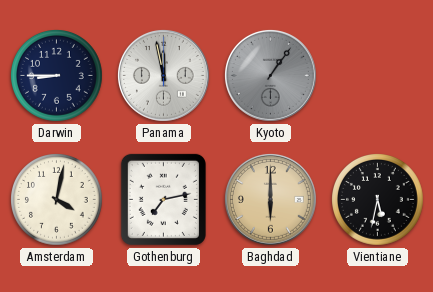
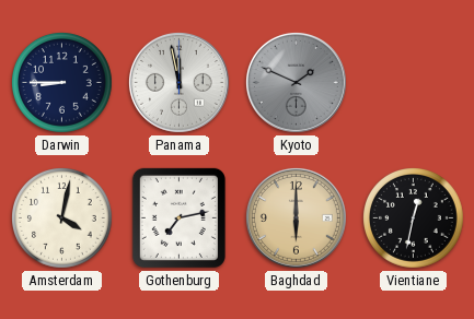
Kyoto: 1:06 -> 1:49 (296, 82)
Vientiane: 5:32 -> 12:32 (414, 218)
